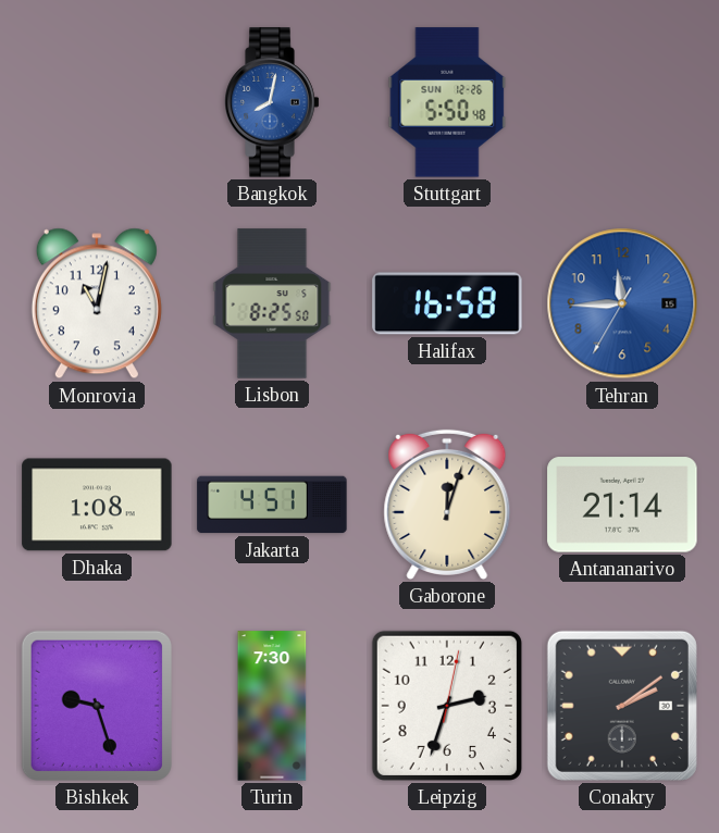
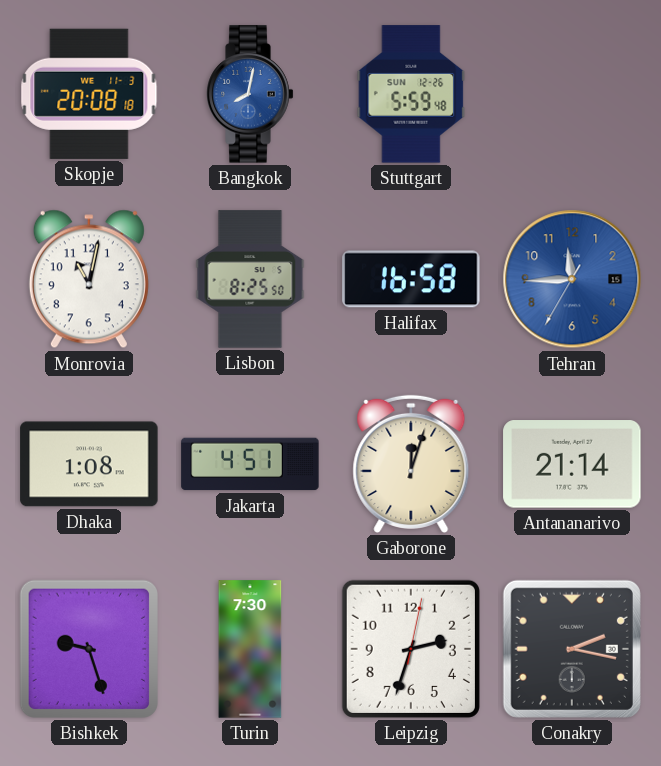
Skopje: none -> 20:08 (89, 94)
Stuttgart: 5:50 -> 5:59 (411, 94)
Conakry: 2:09 -> 2:17 (572, 649)
